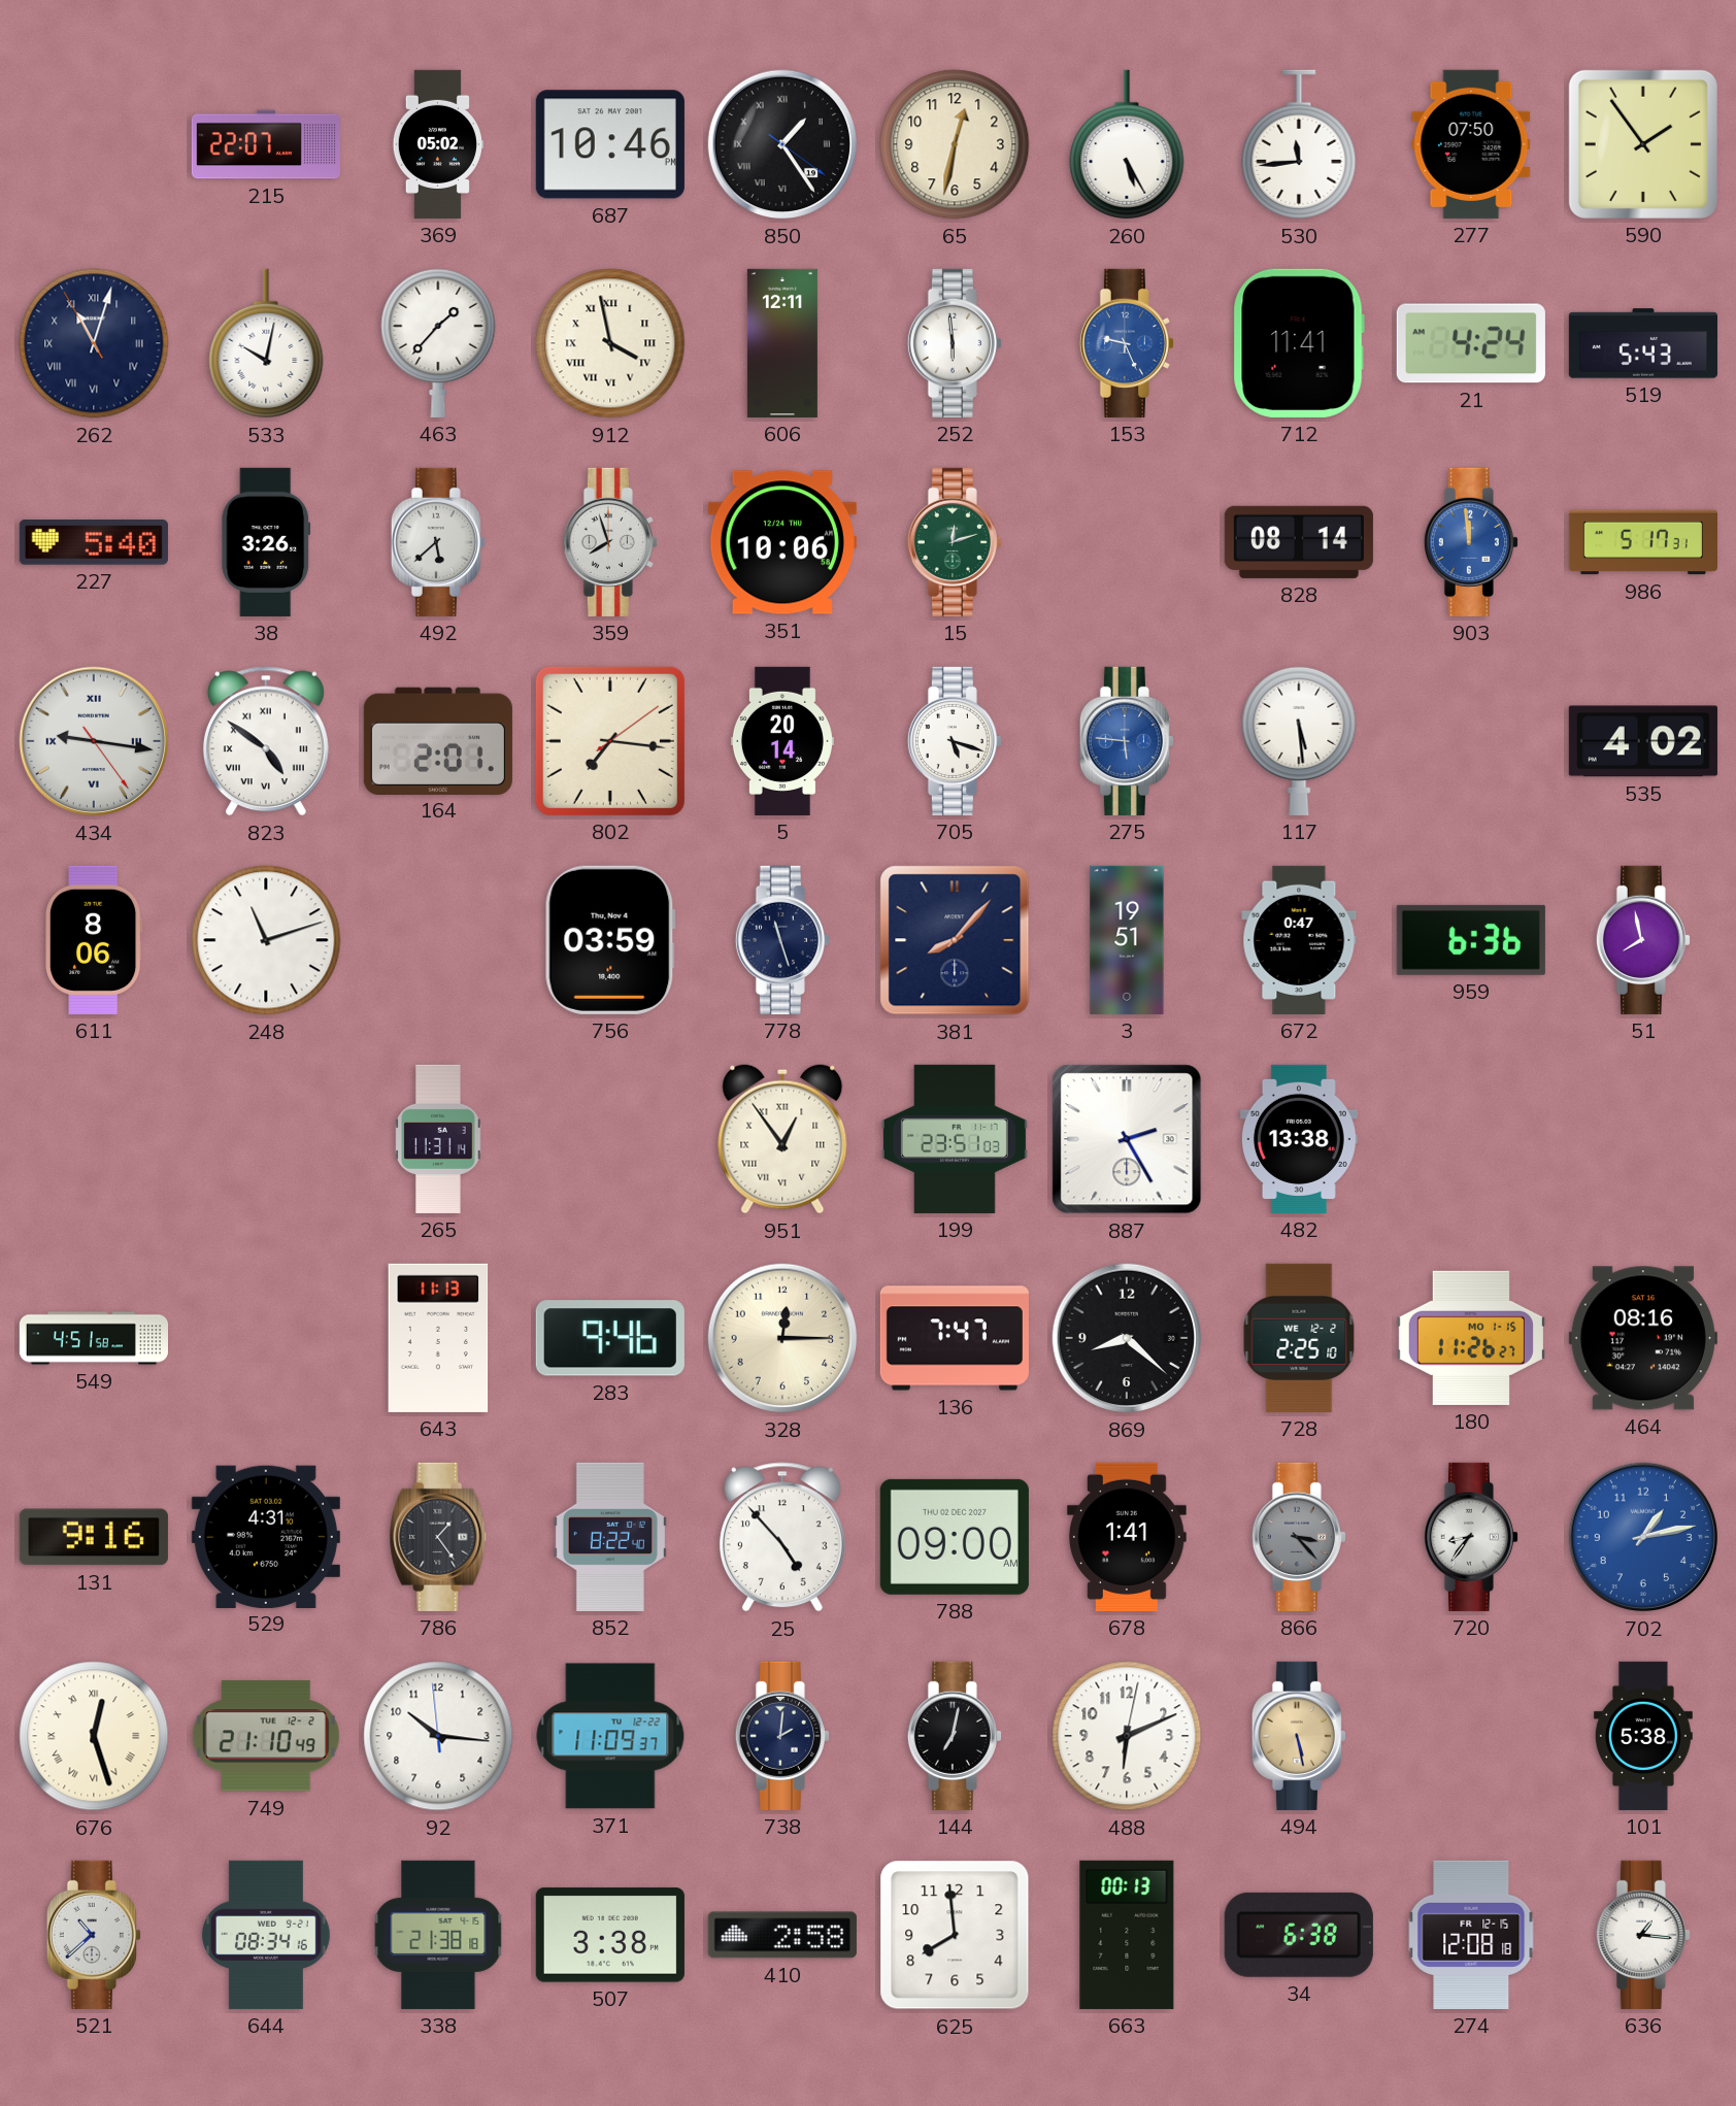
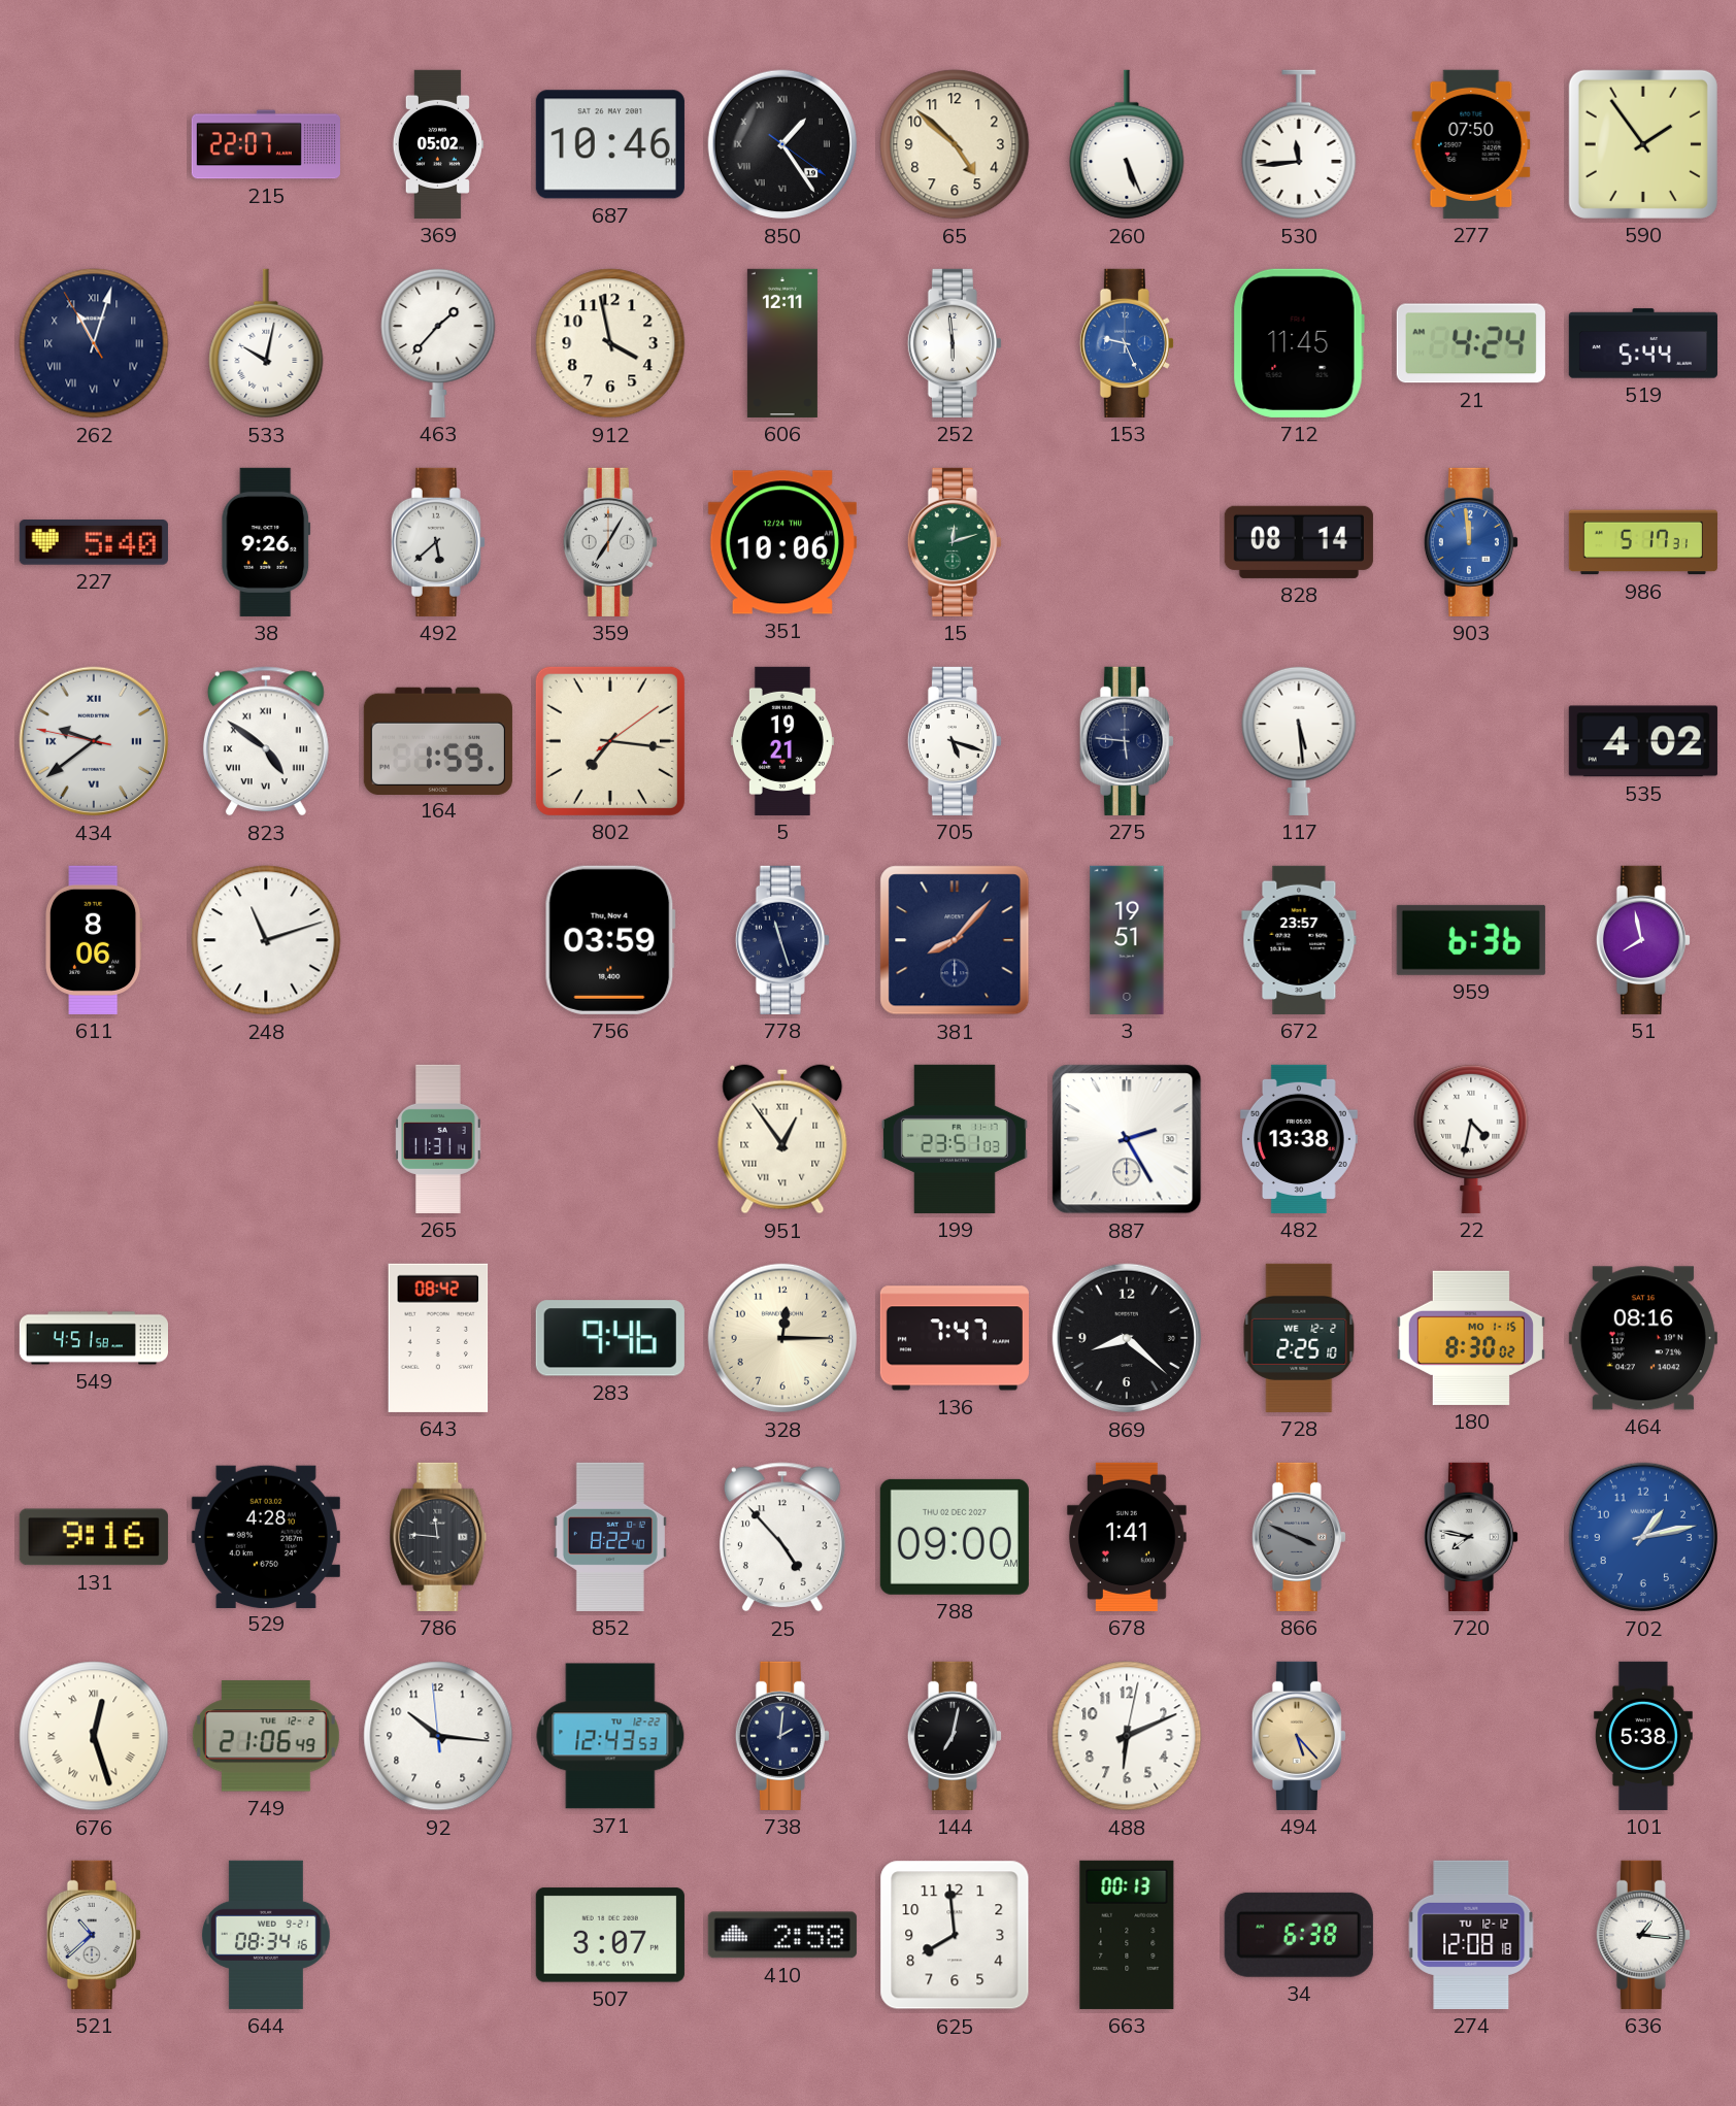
65: 12:32 -> 4:52 (955, 144)
260: 5:25 -> 5:26 (1127, 144)
912 numerals: Roman -> Arabic (610, 343)
712: 11:41 -> 11:45 (1299, 343)
519: 5:43 -> 5:44 (1643, 343)
38: 3:26 -> 9:26 (266, 542)
359: 7:57 -> 7:05 (610, 542)
434: 9:16 -> 9:38 (94, 741)
164: 2:01 -> 1:59 (438, 740)
5: 20:14 -> 19:21 (782, 741)
275 dial: blue -> navy (1127, 741)
672: 0:47 -> 23:57 (1299, 940)
22: none -> 4:32 (1471, 1138)
643: 11:13 -> 08:42 (438, 1338)
180: 11:26 -> 8:30 (1471, 1338)
529: 4:31 -> 4:28 (266, 1536)
786: 1:24 -> 11:46 (438, 1537)
866: 3:23 -> 3:49 (1299, 1537)
720: 8:36 -> 7:47 (1471, 1537)
749: 21:10 -> 21:06 (266, 1736)
371: 11:09 -> 12:43 (610, 1736)
494: 5:28 -> 5:23 (1299, 1736)
338: 21:38 -> none (438, 1935)
507: 3:38 -> 3:07 (610, 1935)
274 date: FR 12-15 -> TU 12-12 (1471, 1935)
